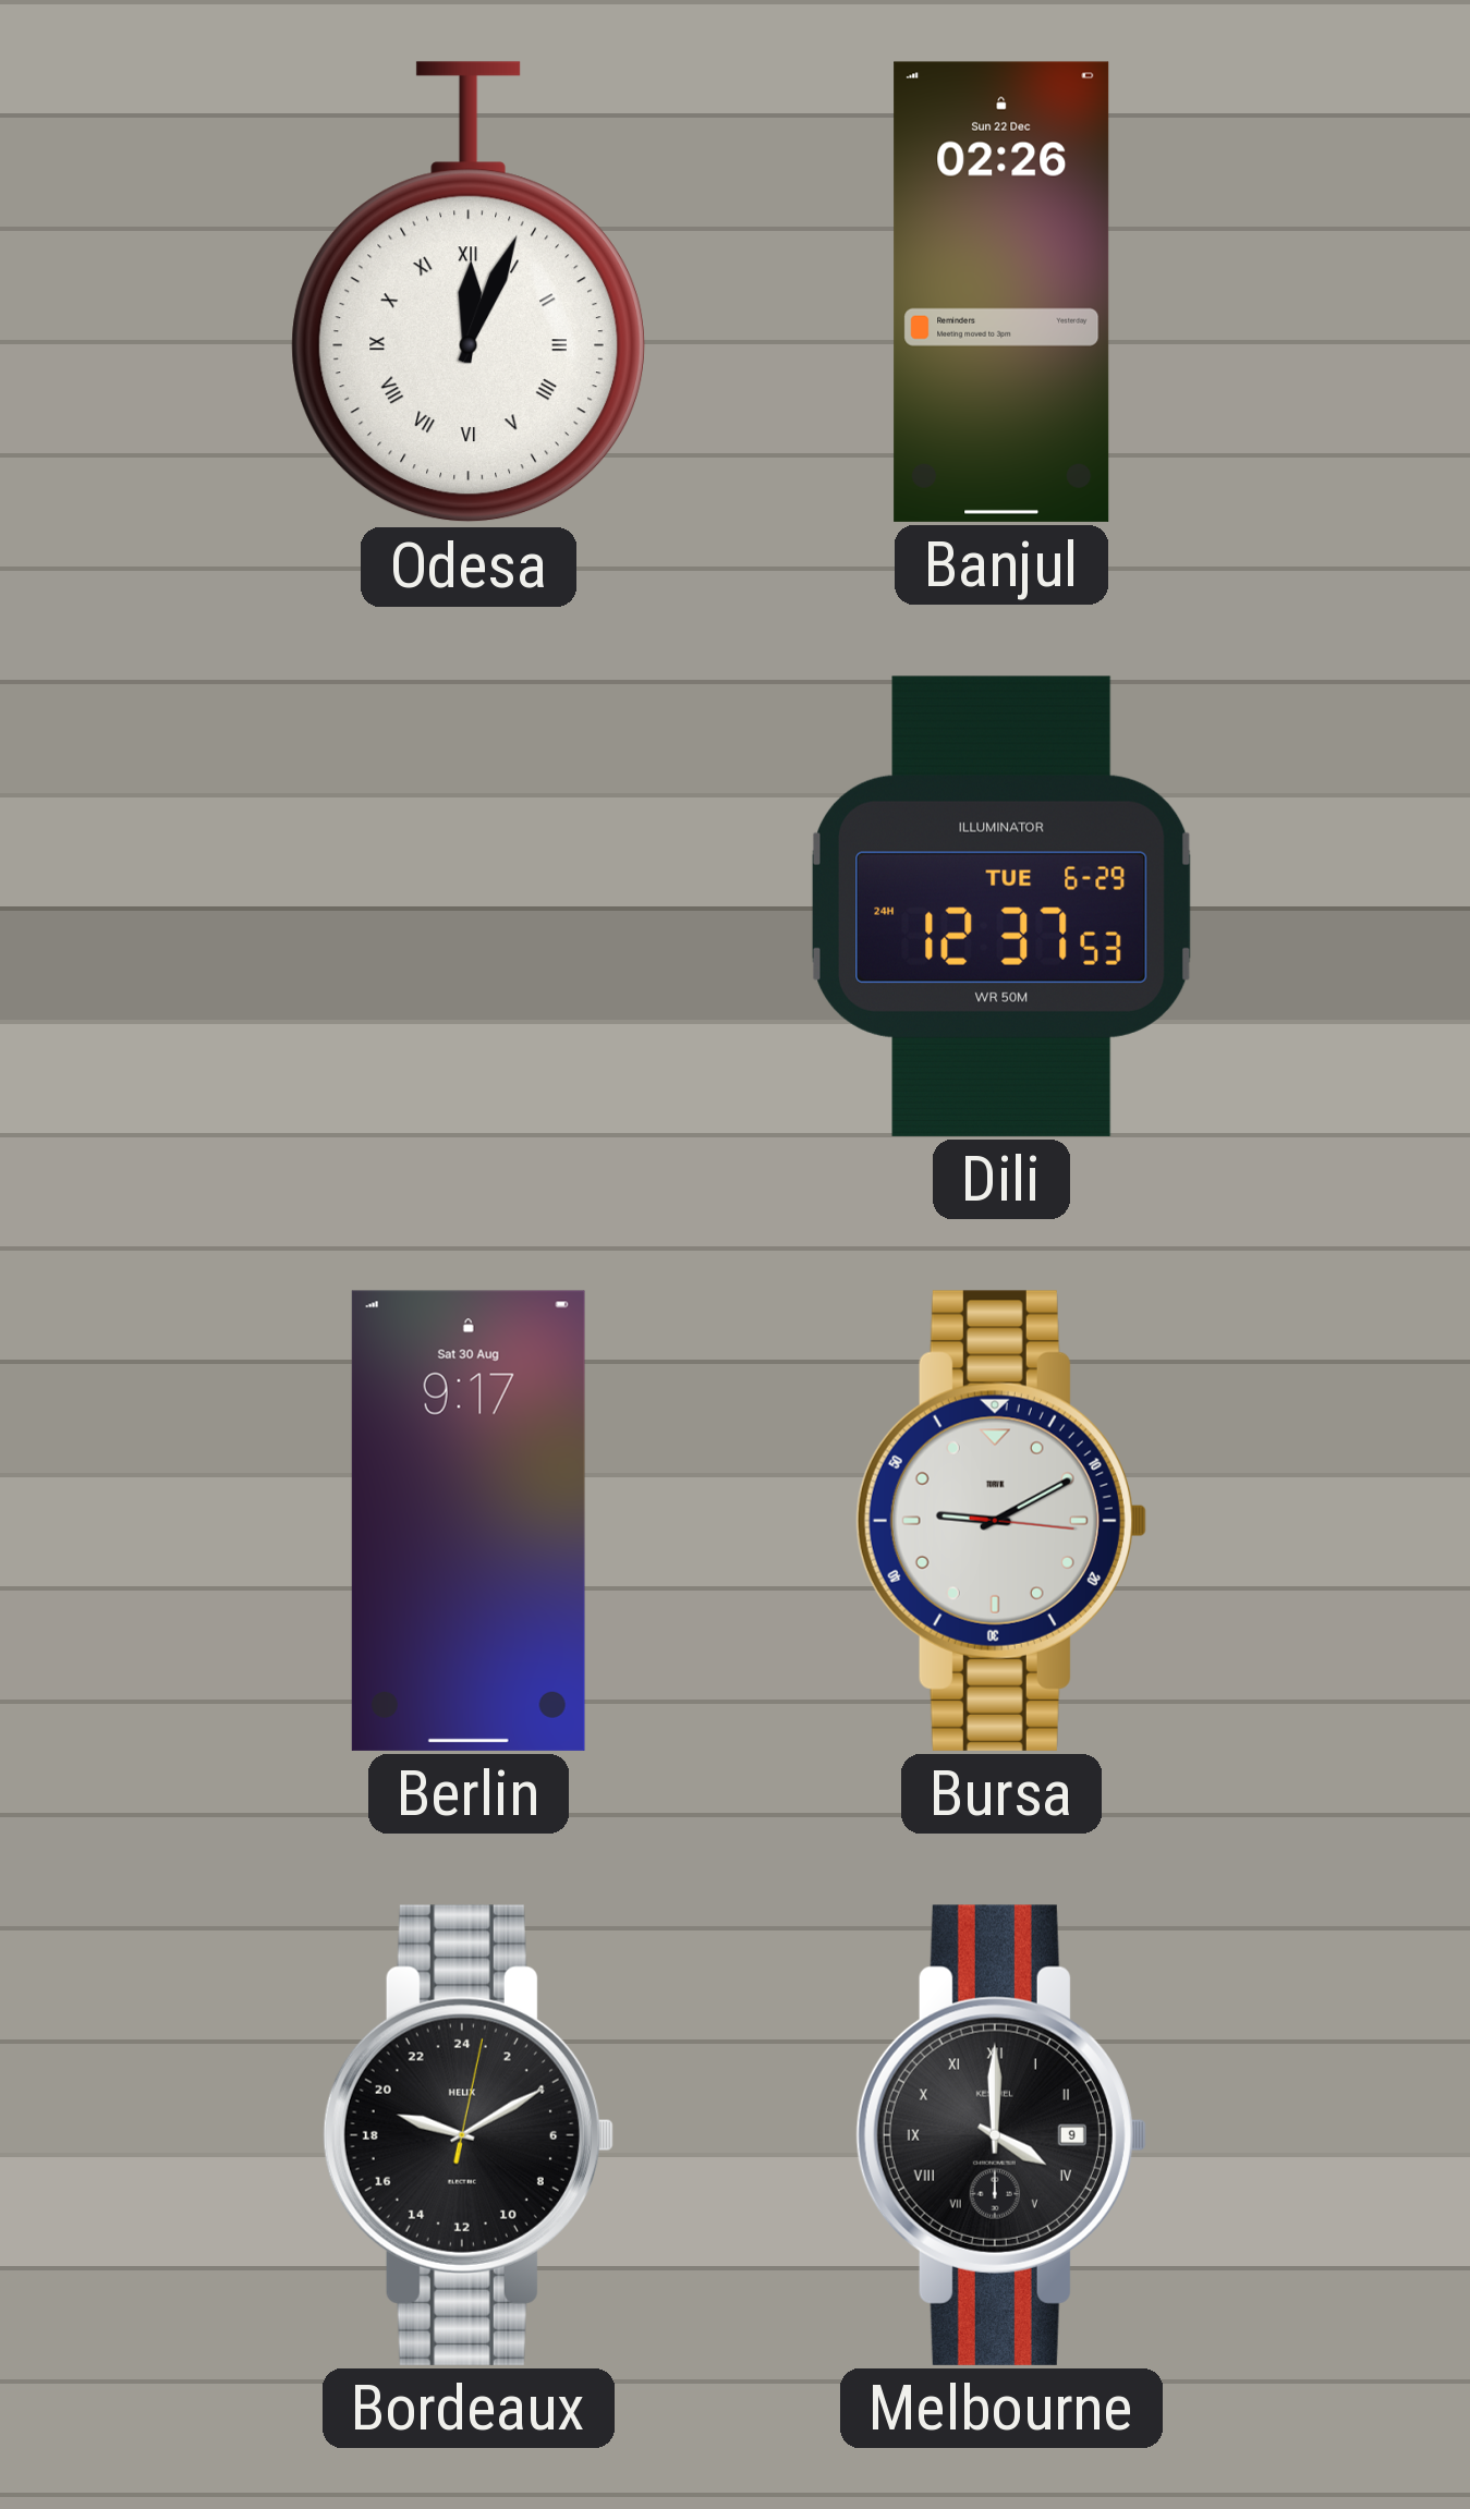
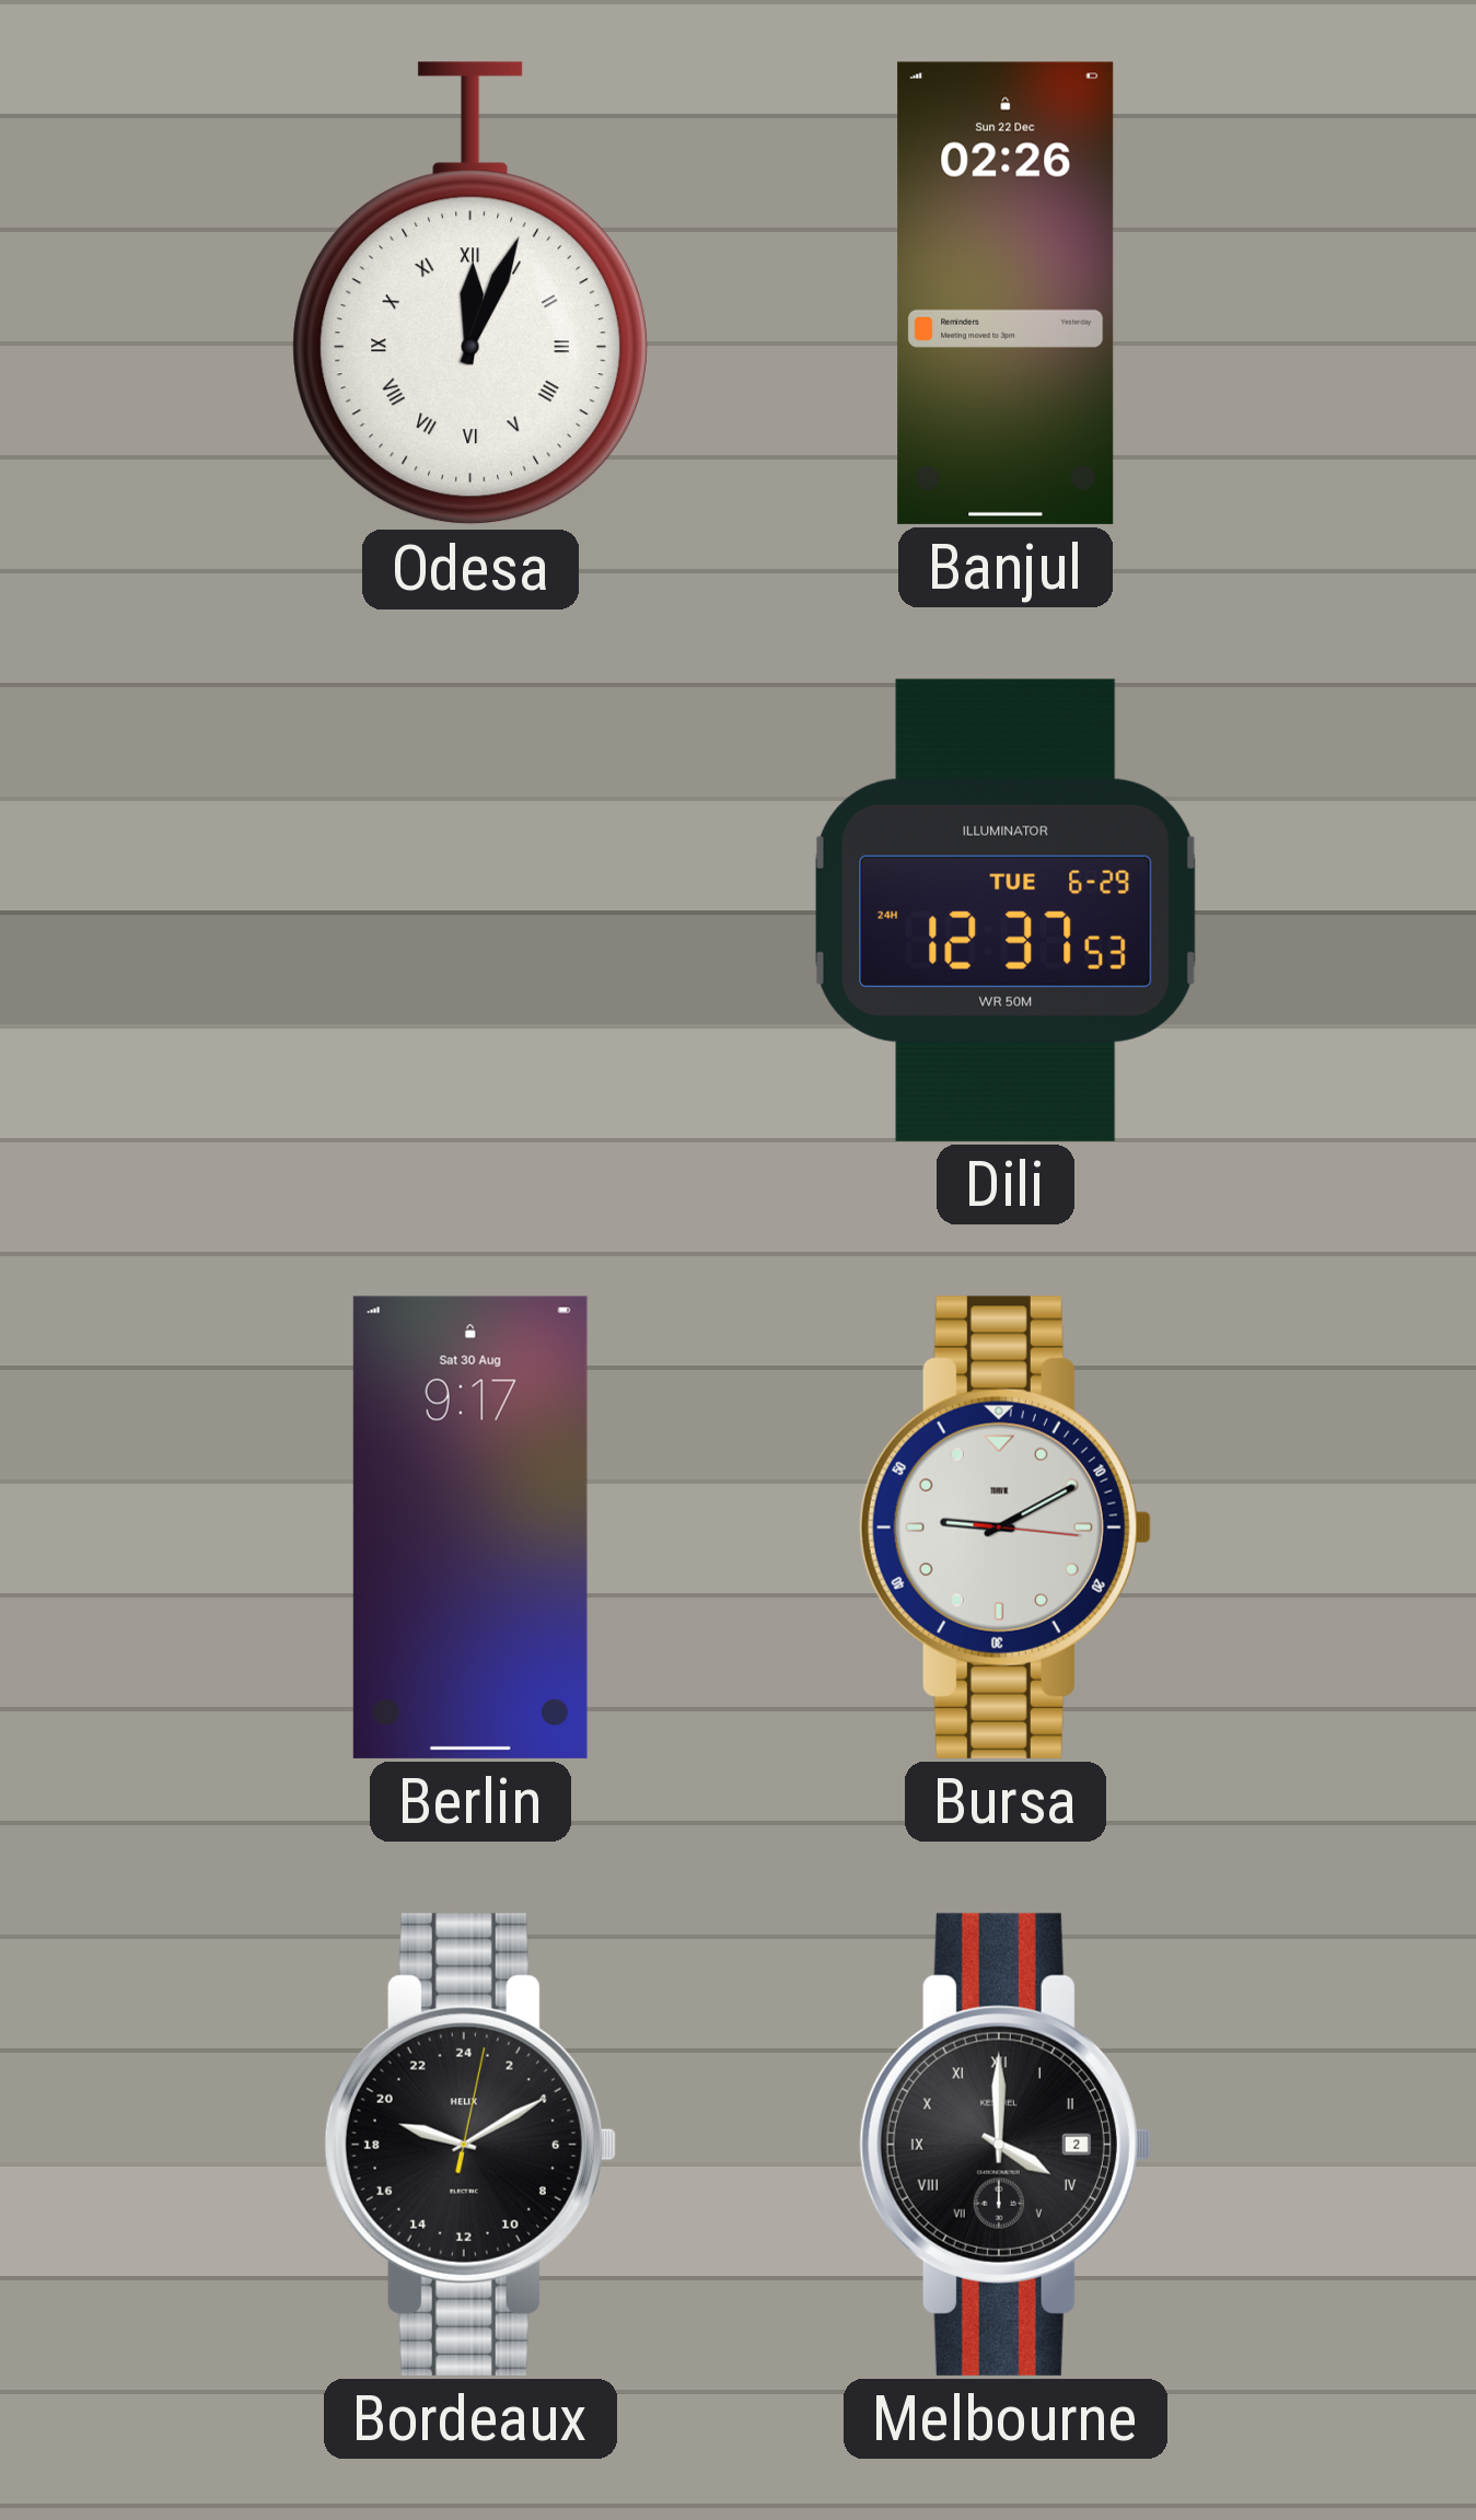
Melbourne date: 9 -> 2 (1006, 2145)
